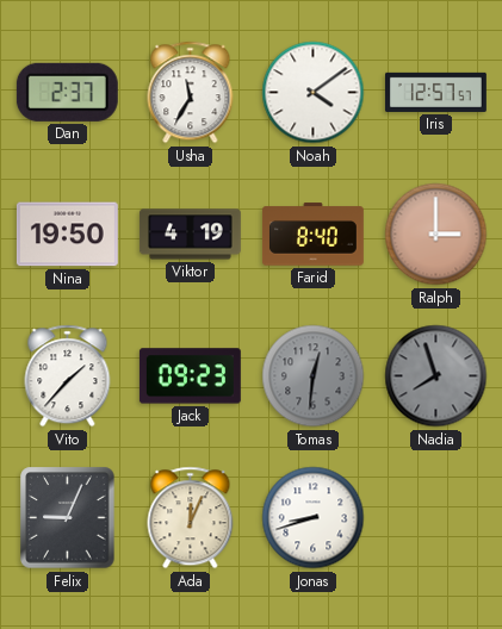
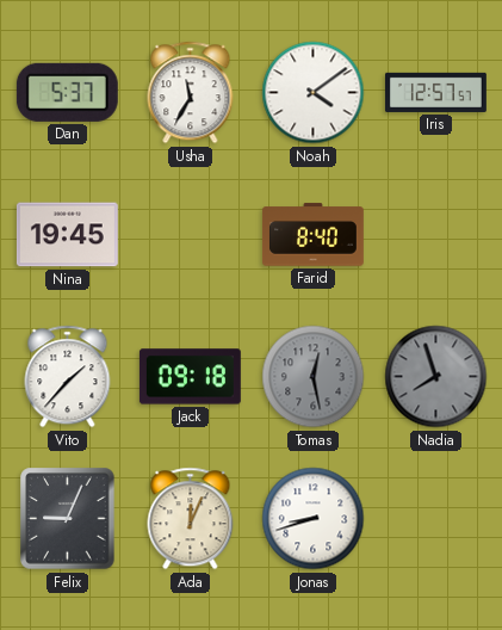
Dan: 2:37 -> 5:37 (67, 92)
Nina: 19:50 -> 19:45 (67, 235)
Viktor: 4:19 -> none (190, 235)
Ralph: 3:00 -> none (436, 235)
Jack: 09:23 -> 09:18 (190, 377)
Tomas: 12:31 -> 12:28 (314, 377)
